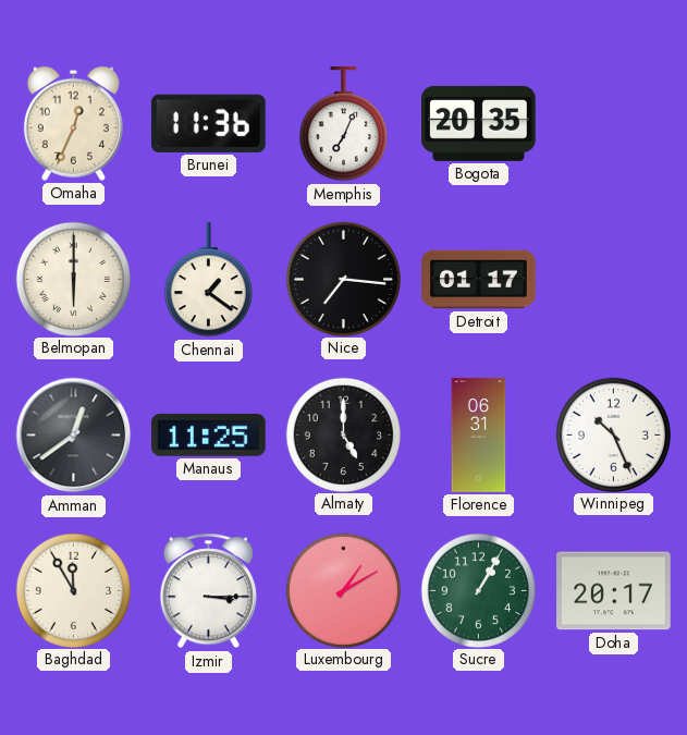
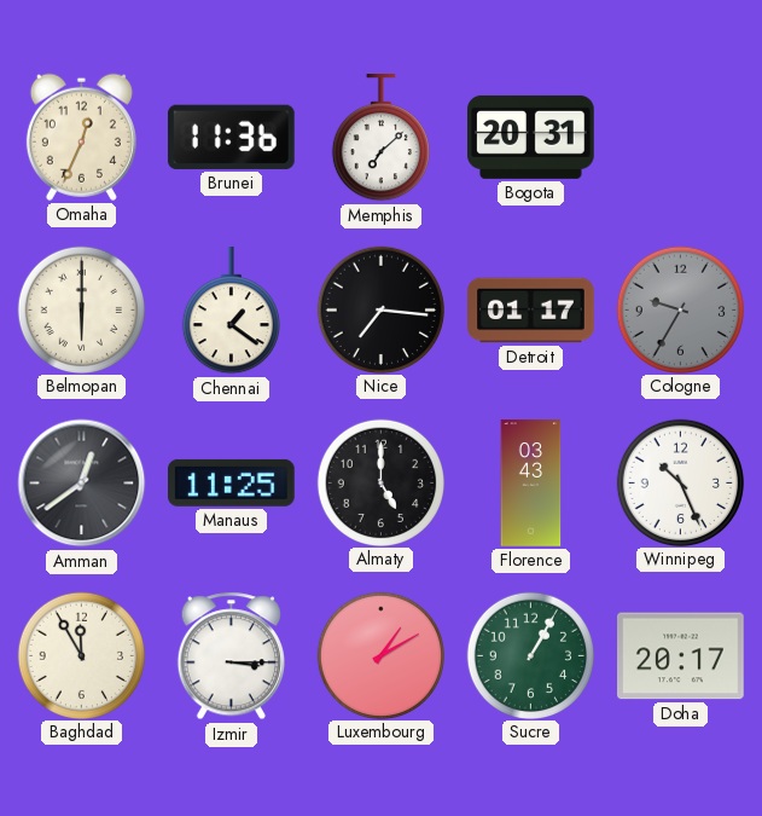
Memphis: 7:04 -> 7:08 (380, 138)
Bogota: 20:35 -> 20:31 (531, 137)
Cologne: none -> 9:35 (680, 309)
Florence: 06:31 -> 03:43 (531, 484)
